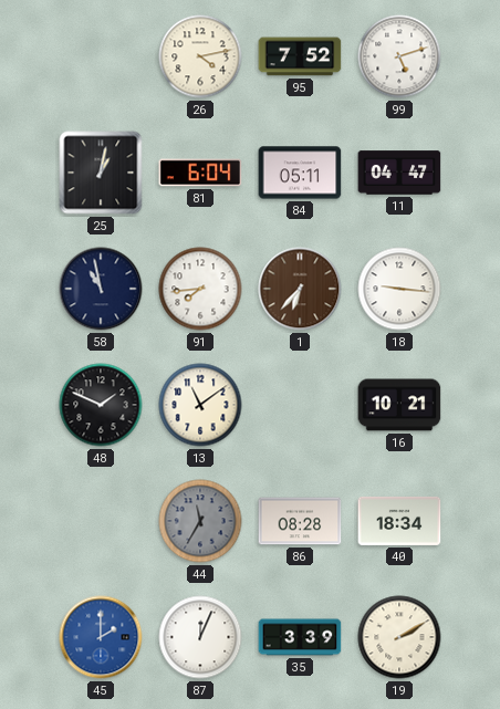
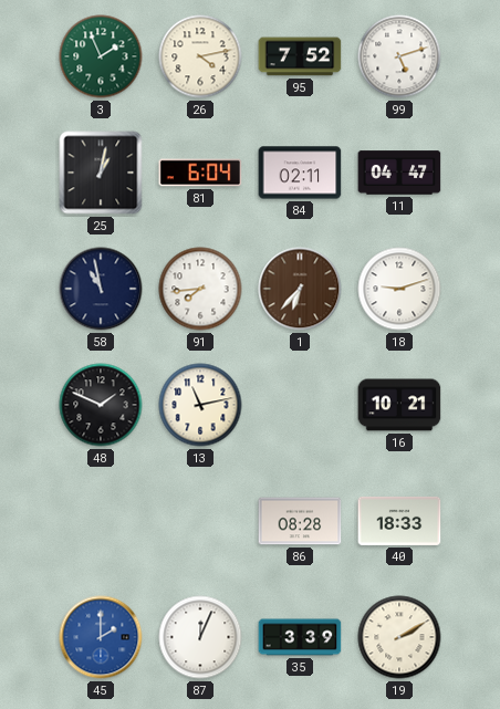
3: none -> 1:56 (101, 56)
84: 05:11 -> 02:11 (300, 173)
18: 9:16 -> 9:12 (399, 289)
13: 11:09 -> 11:13 (200, 405)
44: 11:35 -> none (200, 521)
40: 18:34 -> 18:33 (399, 521)
